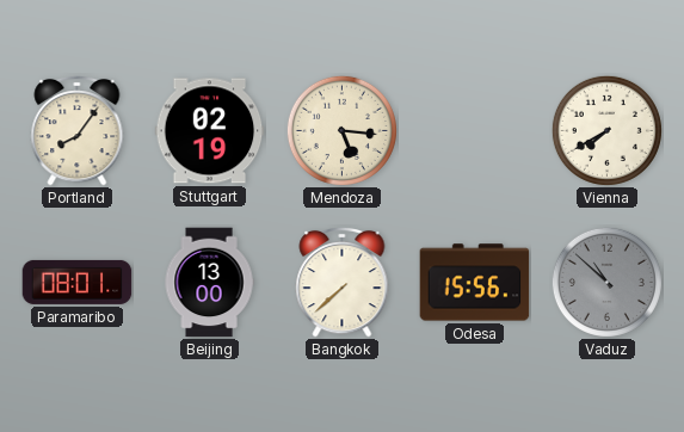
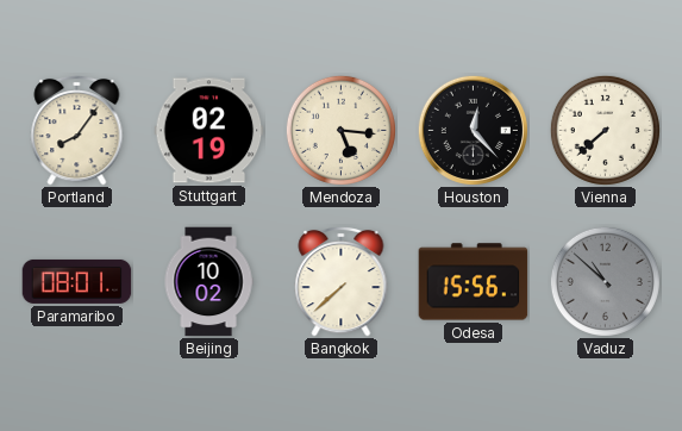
Houston: none -> 12:23 (473, 130)
Vienna: 7:40 -> 7:38 (605, 130)
Beijing: 13:00 -> 10:02 (208, 282)
